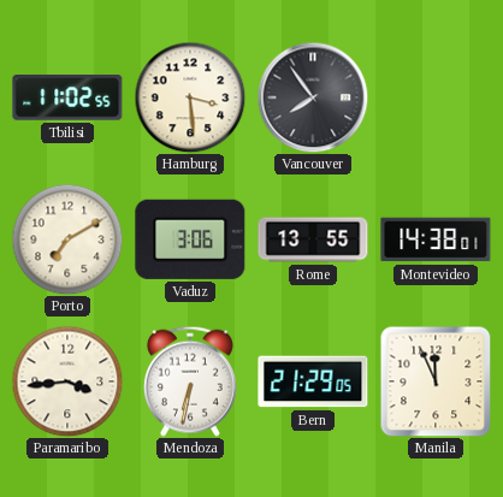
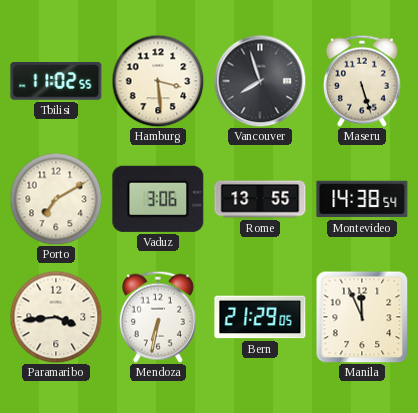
Vancouver: 7:54 -> 7:57 (260, 81)
Maseru: none -> 5:27 (362, 81)
Montevideo: 14:38:01 -> 14:38:54 (362, 199)
